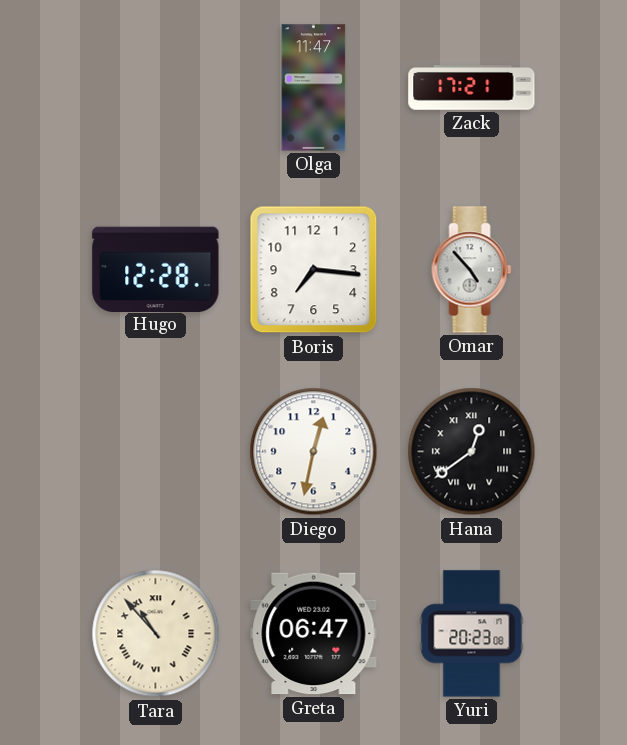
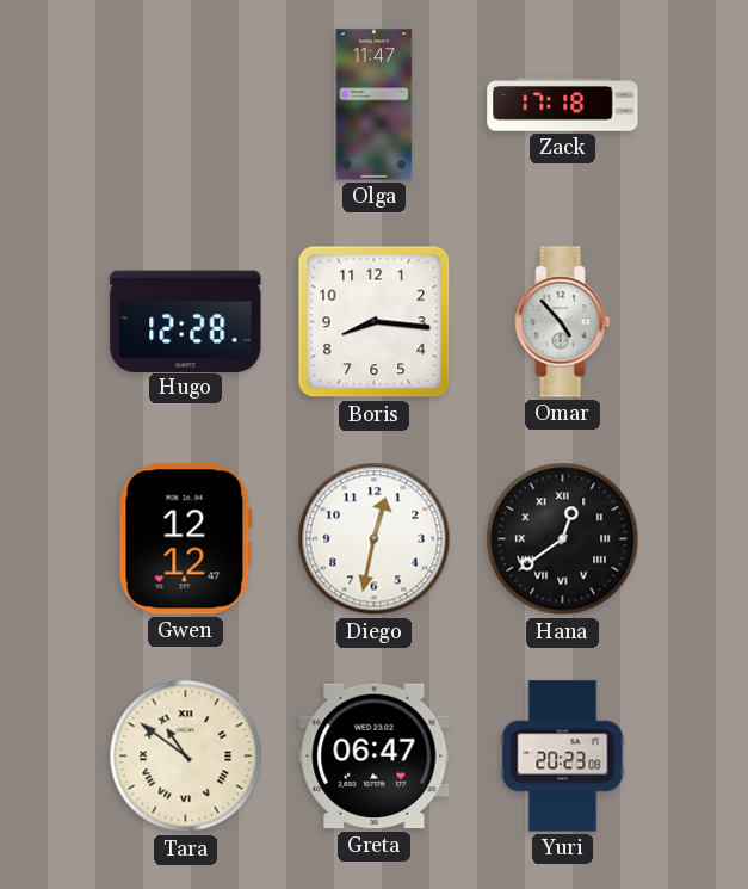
Zack: 17:21 -> 17:18 (563, 105)
Boris: 7:16 -> 8:16 (375, 322)
Gwen: none -> 12:12 (185, 539)
Tara: 10:53 -> 10:51 (186, 757)
